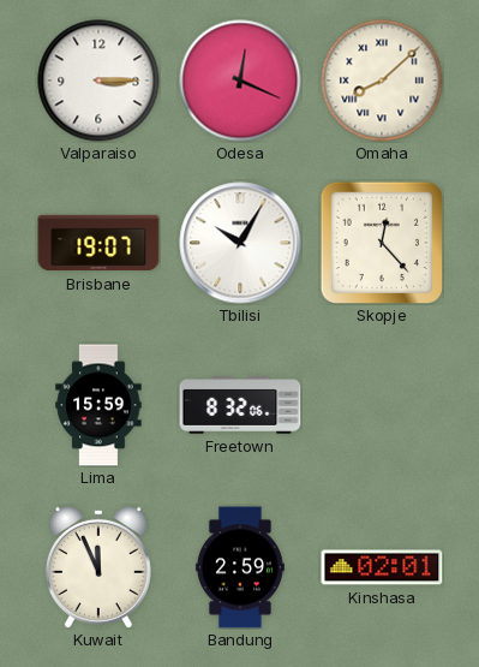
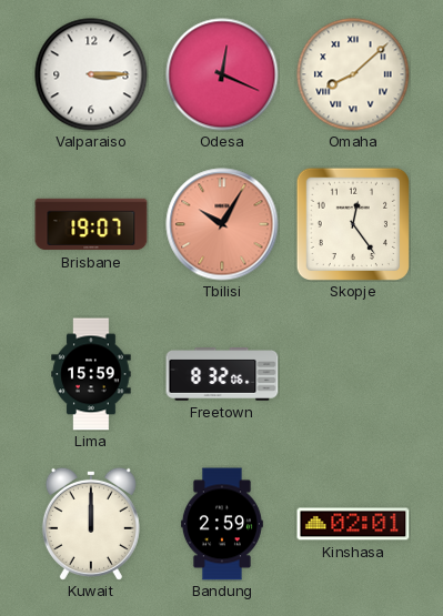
Tbilisi dial: white -> salmon (222, 224)
Skopje: 12:23 -> 12:24 (352, 223)
Kuwait: 11:56 -> 12:00 (91, 524)
